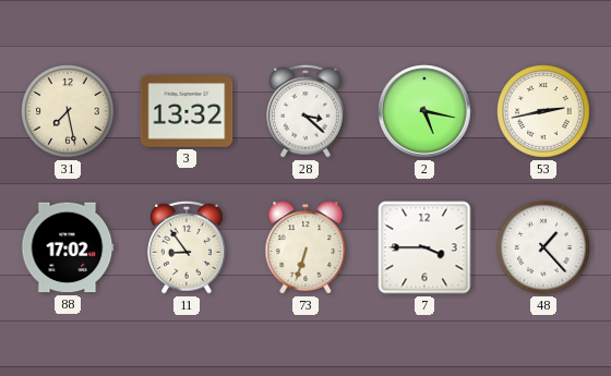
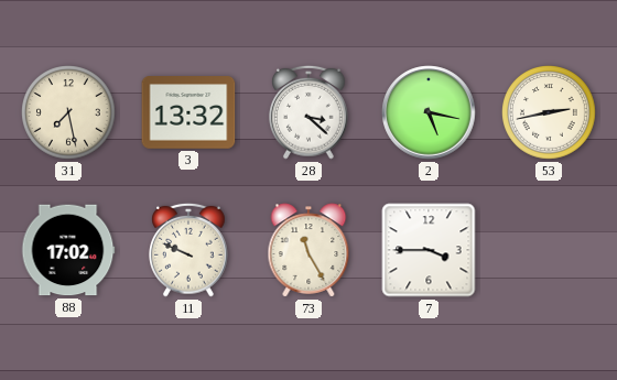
11: 8:54 -> 9:49 (190, 250)
73: 6:33 -> 11:25 (308, 250)
48: 1:23 -> none (543, 247)
